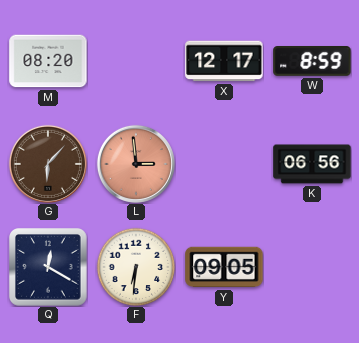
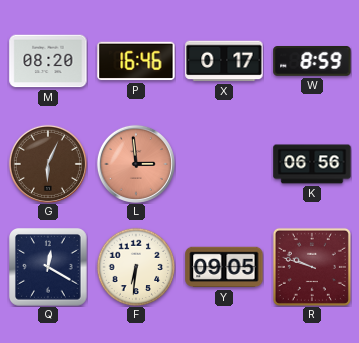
P: none -> 16:46 (136, 61)
X: 12:17 -> 0:17 (224, 61)
G: 6:07 -> 6:04 (48, 164)
R: none -> 9:48 (312, 267)
